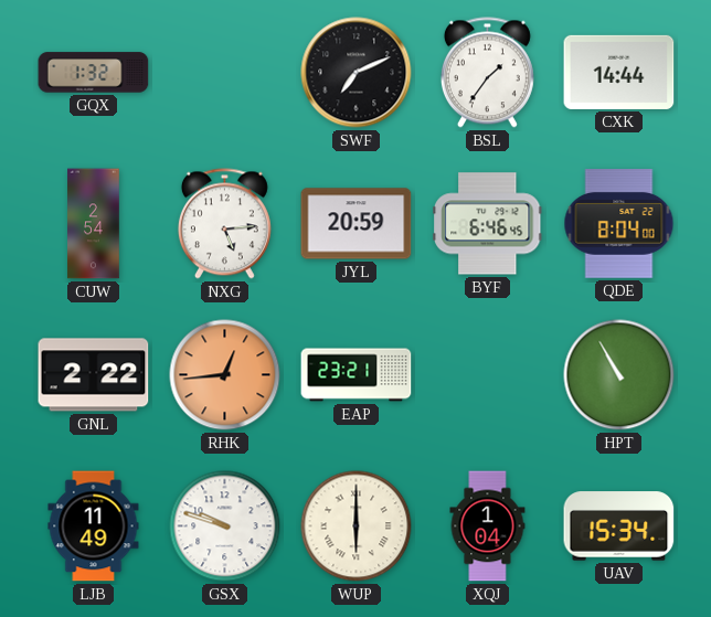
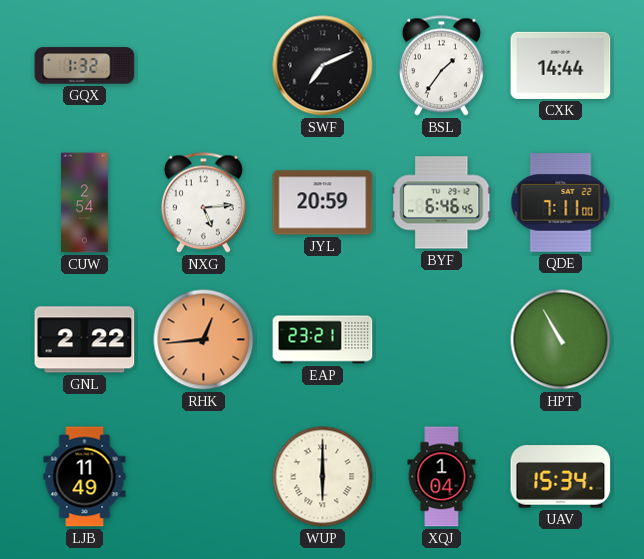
QDE: 8:04 -> 7:11 (561, 203)
GSX: 9:48 -> none (225, 526)
